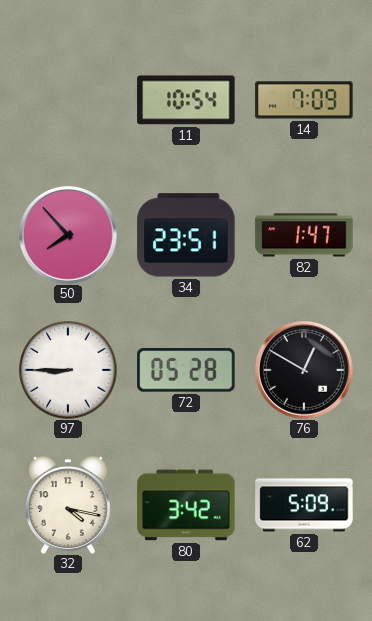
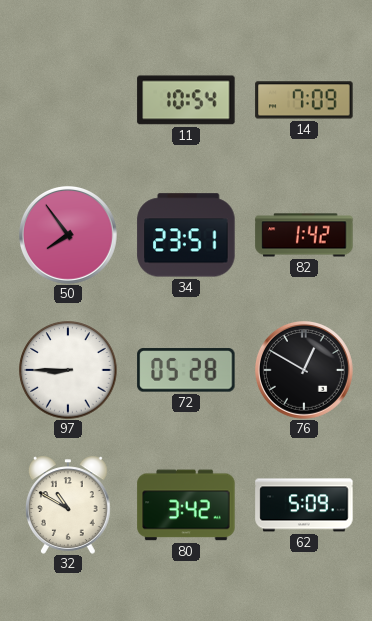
50: 7:53 -> 7:54 (68, 235)
82: 1:47 -> 1:42 (304, 235)
32: 4:17 -> 10:50 (68, 505)
